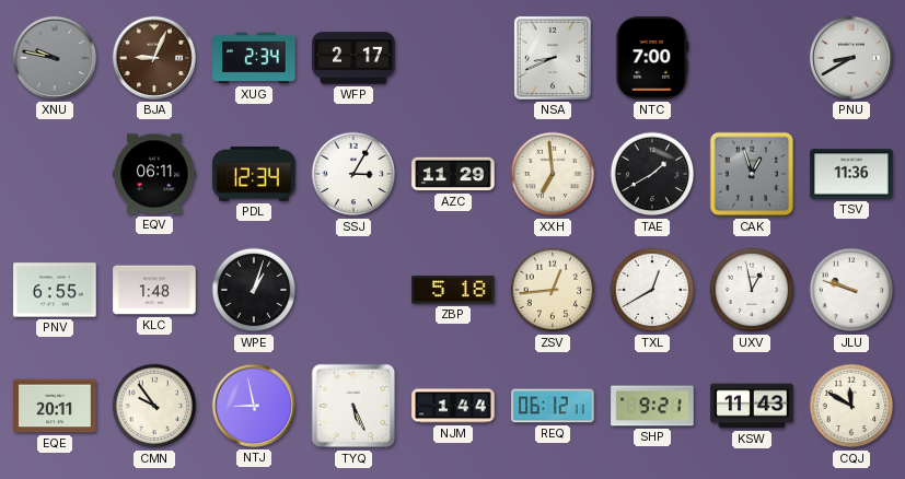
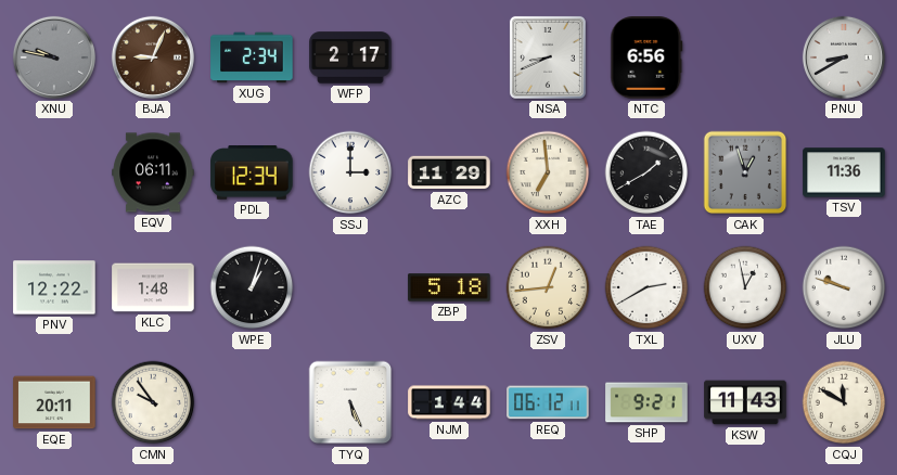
NTC: 7:00 -> 6:56 (646, 57)
SSJ: 3:05 -> 3:00 (350, 172)
PNV: 6:55 -> 12:22 (54, 287)
TXL: 12:40 -> 2:40 (646, 287)
NTJ: 8:58 -> none (254, 406)
